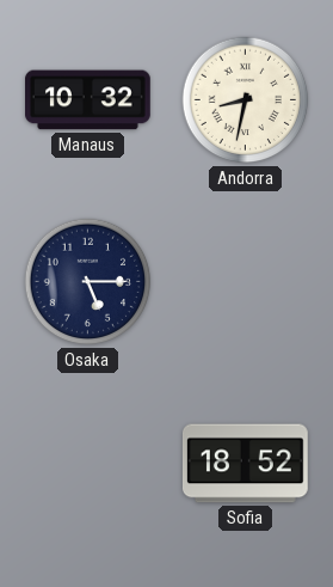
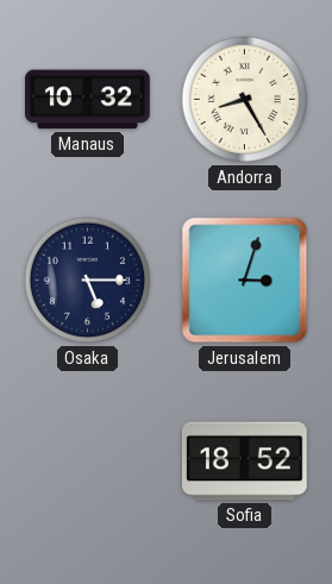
Andorra: 8:32 -> 8:25 (245, 100)
Jerusalem: none -> 3:03 (245, 281)
